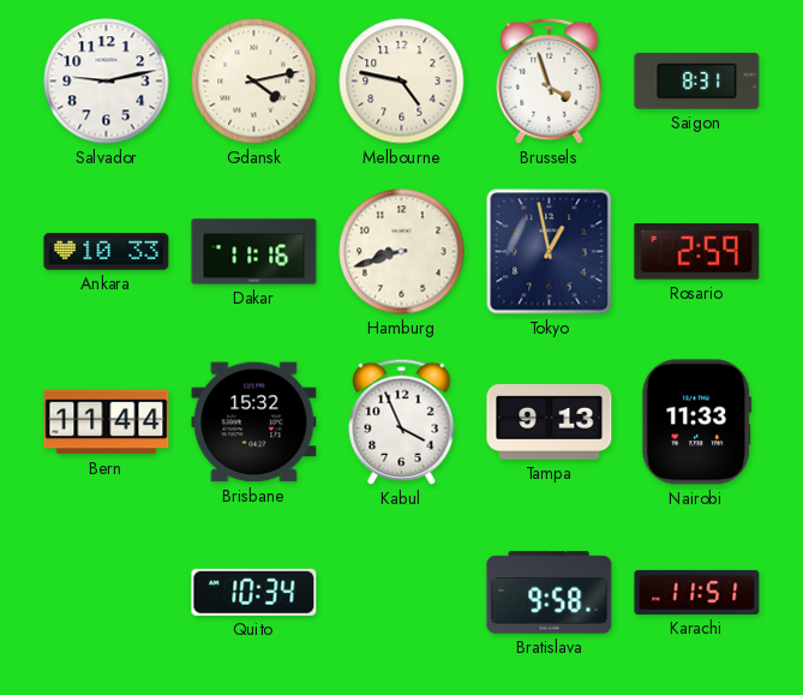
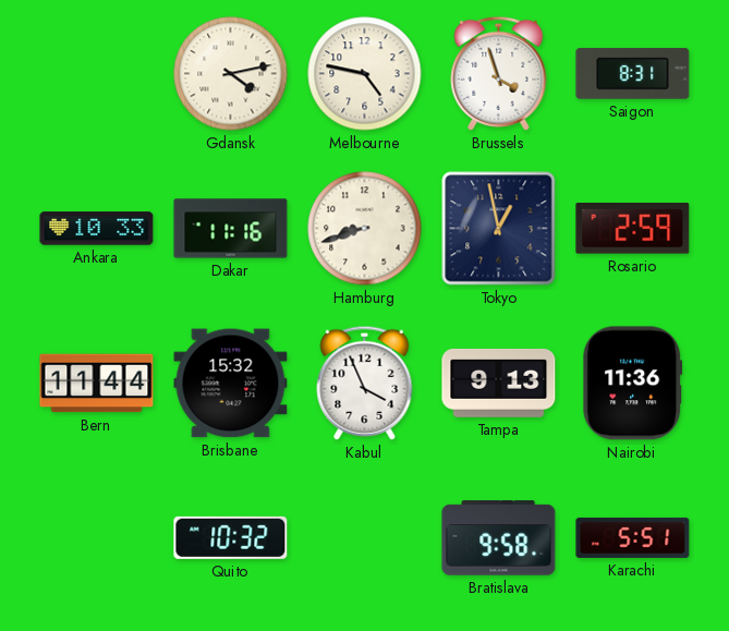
Salvador: 9:13 -> none (107, 82)
Nairobi: 11:33 -> 11:36 (633, 384)
Quito: 10:34 -> 10:32 (231, 537)
Karachi: 11:51 -> 5:51 (633, 537)
